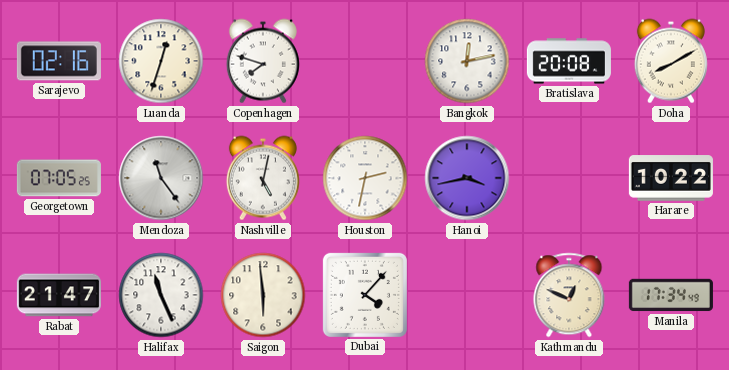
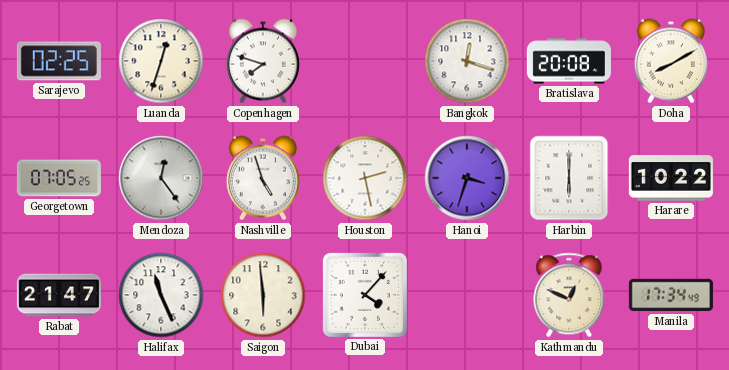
Sarajevo: 02:16 -> 02:25 (59, 61)
Bangkok: 12:13 -> 12:18 (467, 61)
Mendoza: 11:24 -> 12:24 (161, 178)
Nashville: 5:02 -> 4:57 (263, 178)
Houston: 2:32 -> 2:28 (365, 178)
Hanoi: 3:43 -> 3:33 (467, 178)
Harbin: none -> 6:00 (569, 178)
